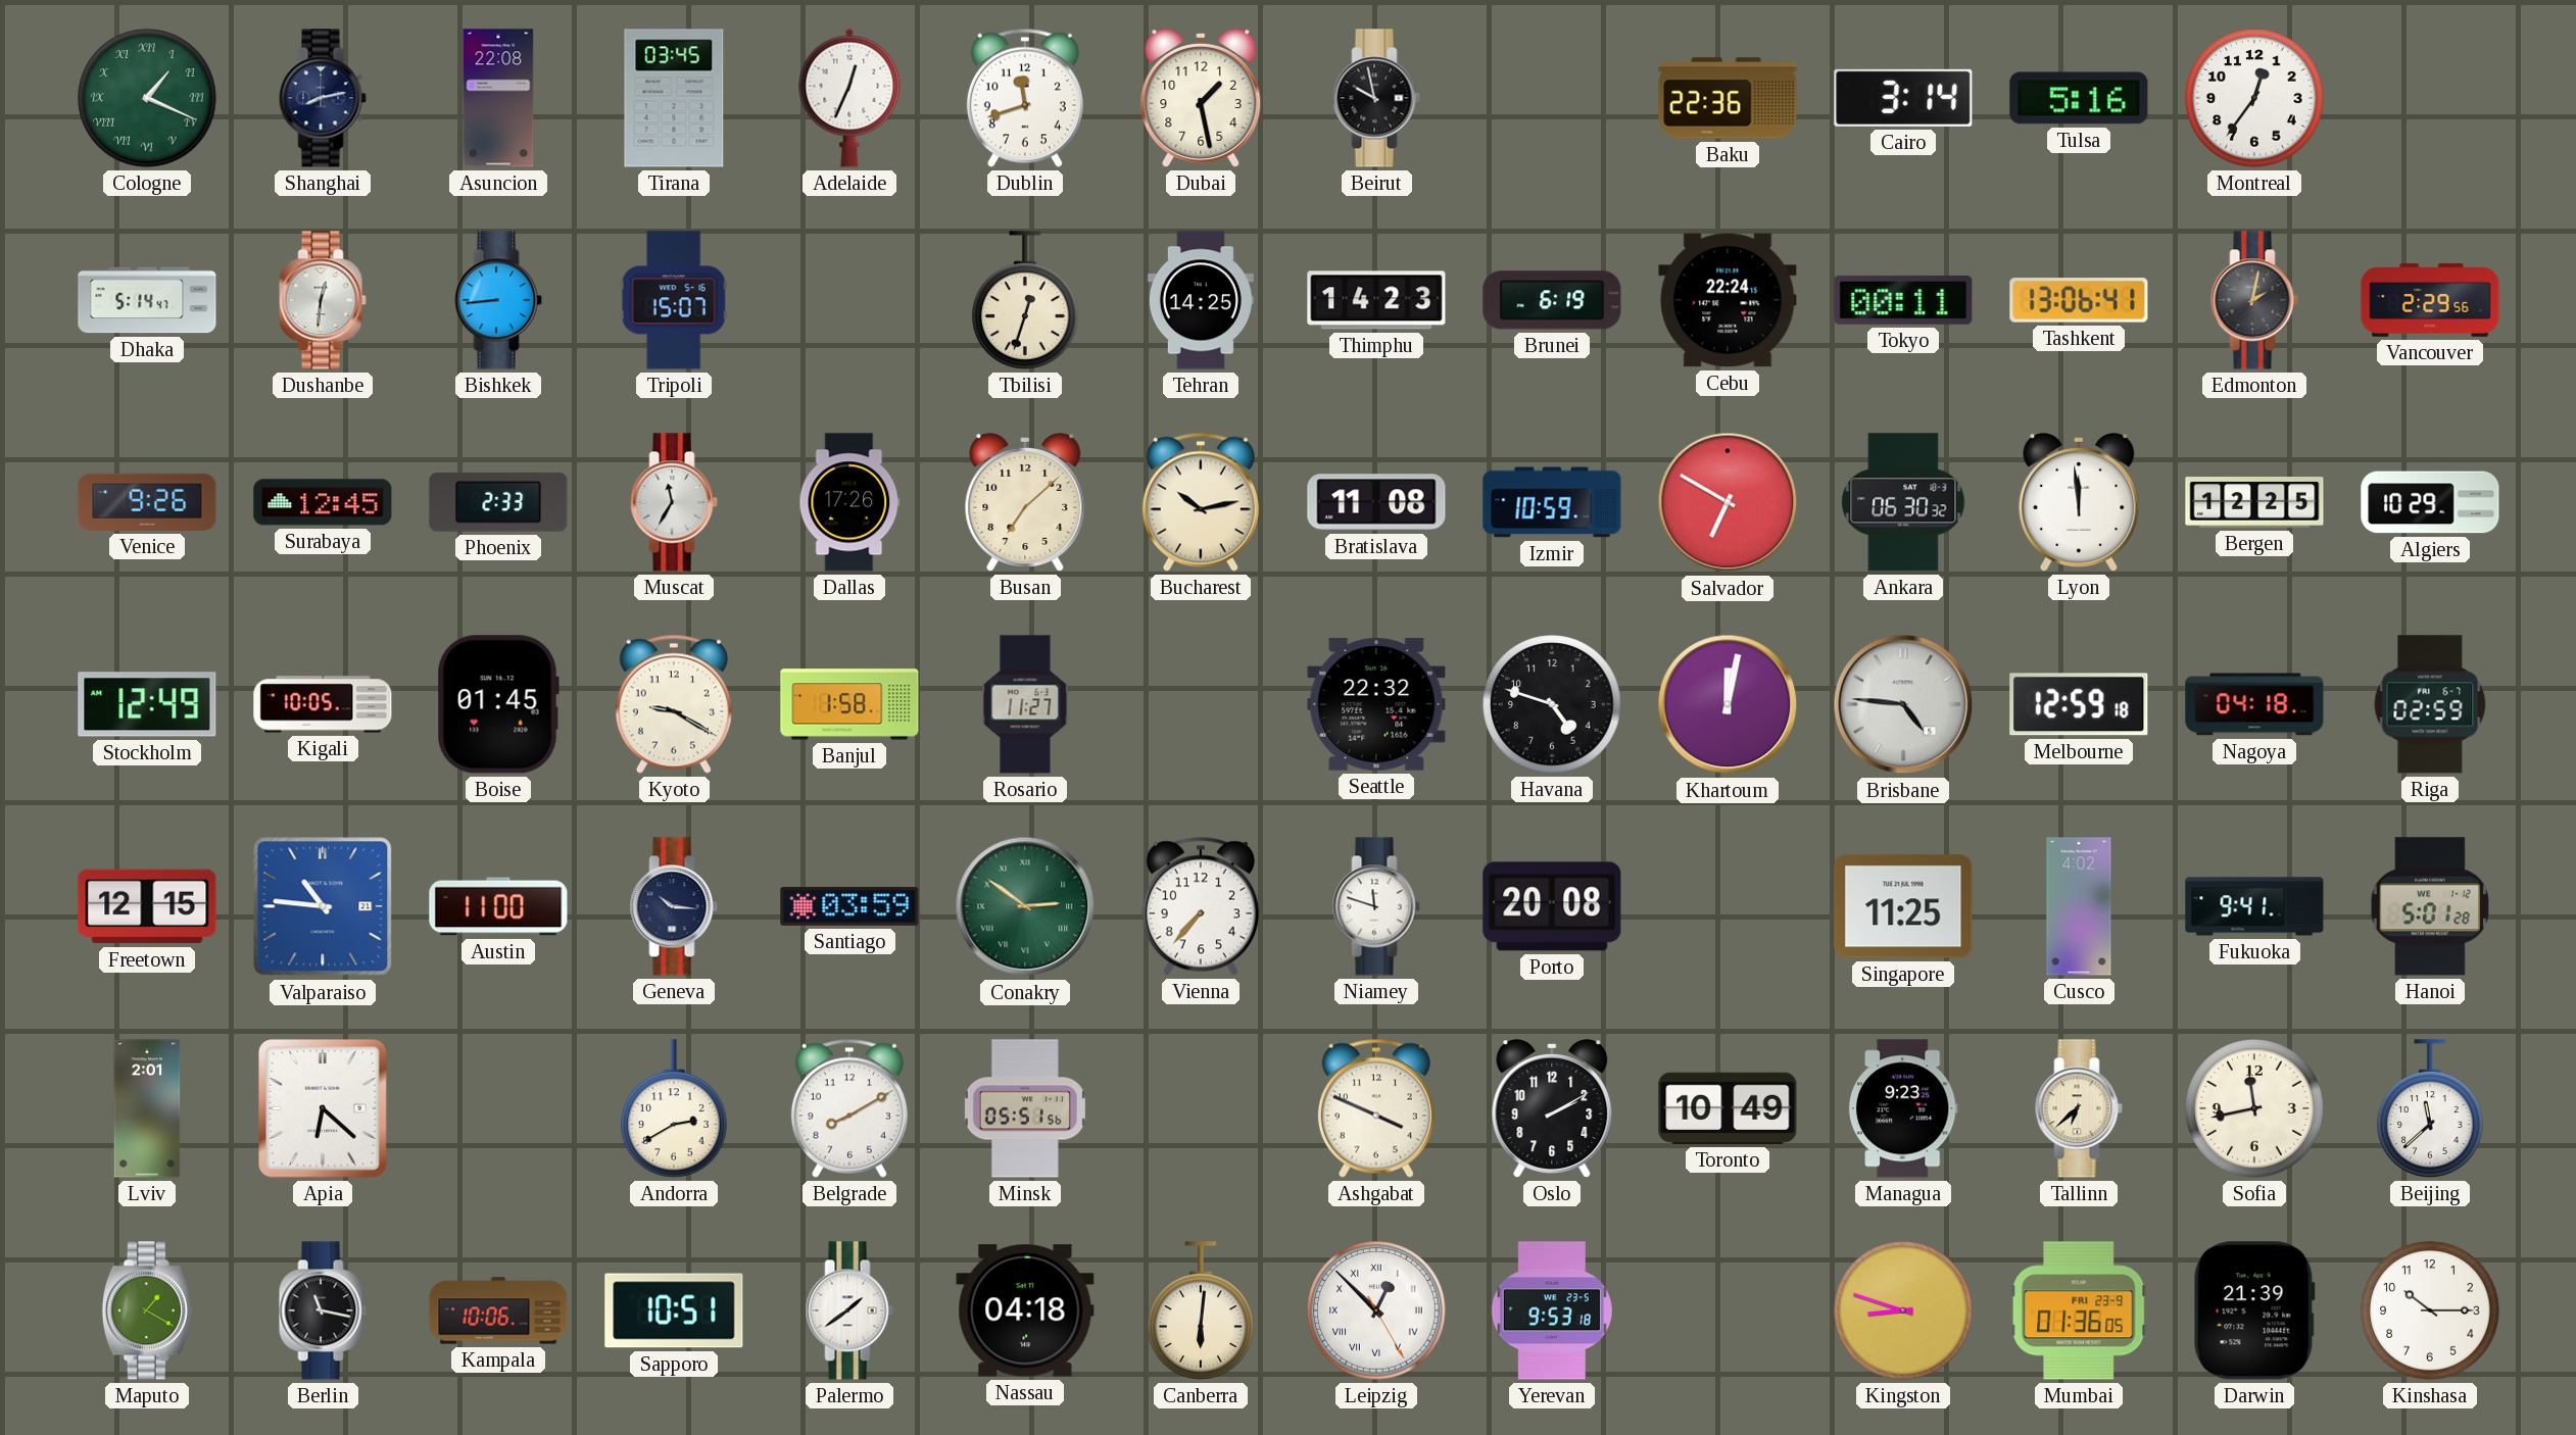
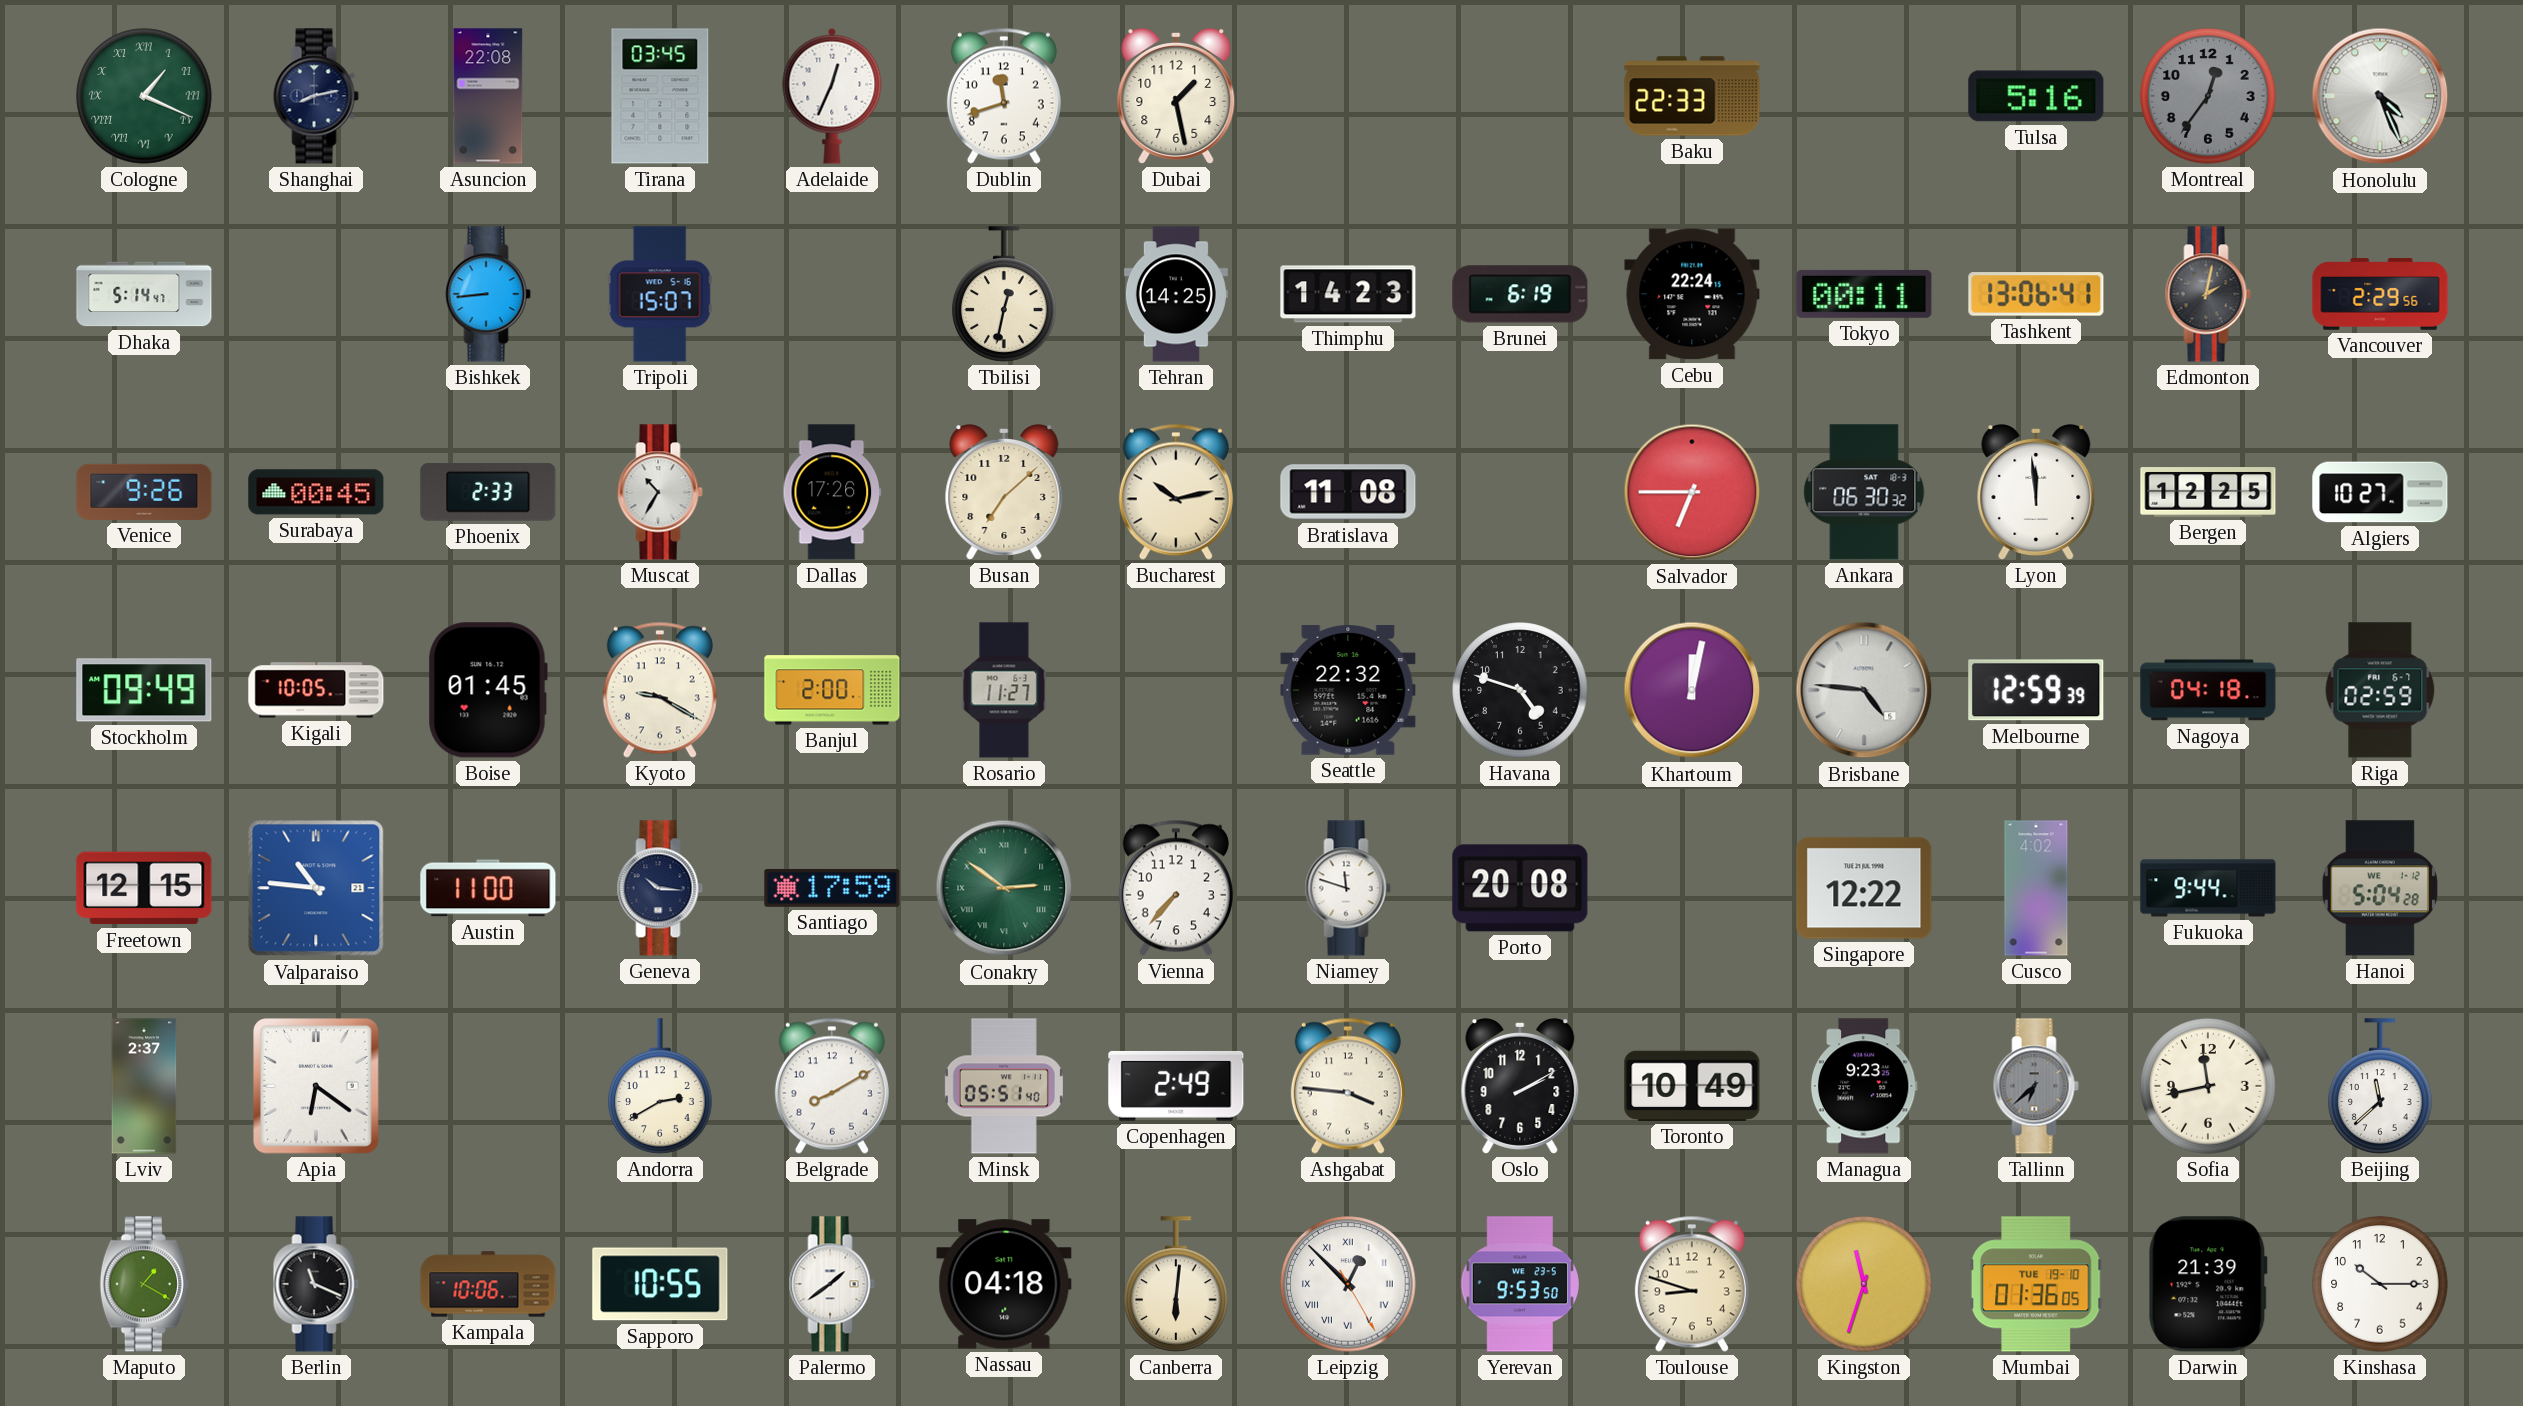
Beirut: 9:58 -> none (1376, 98)
Baku: 22:36 -> 22:33 (1692, 96)
Cairo: 3:14 -> none (1903, 98)
Montreal dial: white -> grey (2208, 96)
Honolulu: none -> 4:26 (2380, 96)
Dushanbe: 12:31 -> none (323, 300)
Tbilisi: 12:33 -> 12:32 (1004, 294)
Surabaya: 12:45 -> 00:45 (316, 492)
Muscat: 11:35 -> 10:35 (660, 492)
Izmir: 10:59 -> none (1552, 502)
Salvador: 6:50 -> 6:45 (1692, 492)
Algiers: 10:29 -> 10:27 (2380, 492)
Stockholm: 12:49 -> 09:49 (144, 690)
Banjul: 1:58 -> 2:00 (832, 690)
Melbourne: 12:59:18 -> 12:59:39 (2036, 690)
Santiago: 03:59 -> 17:59 (832, 888)
Singapore: 11:25 -> 12:22 (1864, 888)
Fukuoka: 9:41 -> 9:44 (2208, 888)
Hanoi: 5:01 -> 5:04 (2380, 888)
Lviv: 2:01 -> 2:37 (144, 1086)
Apia: 6:22 -> 6:21 (317, 1087)
Minsk: 05:51:56 -> 05:51:40 (1004, 1086)
Copenhagen: none -> 2:49 (1176, 1086)
Ashgabat: 3:49 -> 3:46 (1348, 1086)
Tallinn dial: cream -> grey (2036, 1086)
Berlin: 11:17 -> 11:19 (316, 1284)
Sapporo: 10:51 -> 10:55 (660, 1284)
Yerevan: 9:53:18 -> 9:53:50 (1520, 1284)
Toulouse: none -> 8:48 (1692, 1284)
Kingston: 8:48 -> 11:33 (1864, 1284)
Mumbai date: FRI 23-9 -> TUE 19-10 (2036, 1284)
